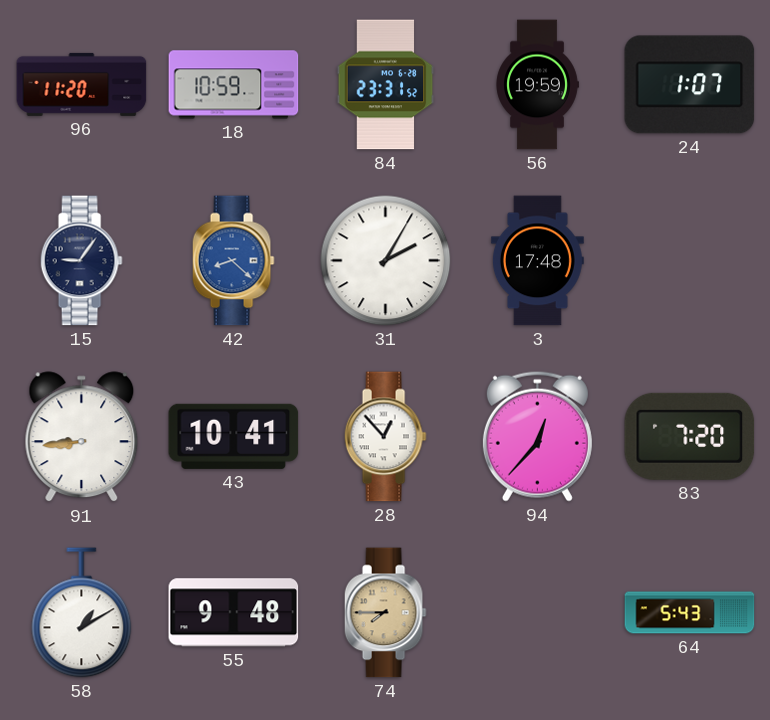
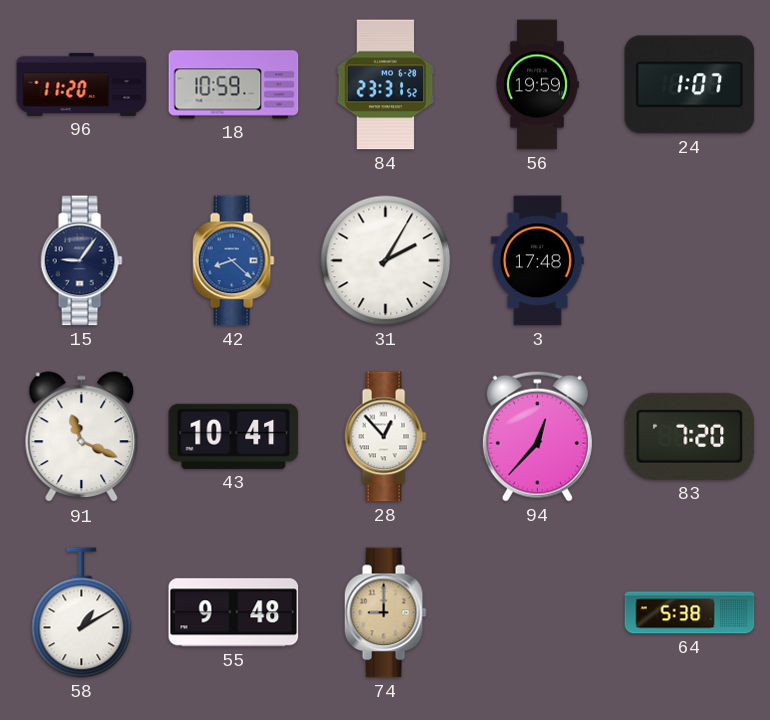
91: 8:44 -> 11:19 (82, 437)
74: 7:45 -> 9:00 (385, 613)
64: 5:43 -> 5:38 (690, 613)
